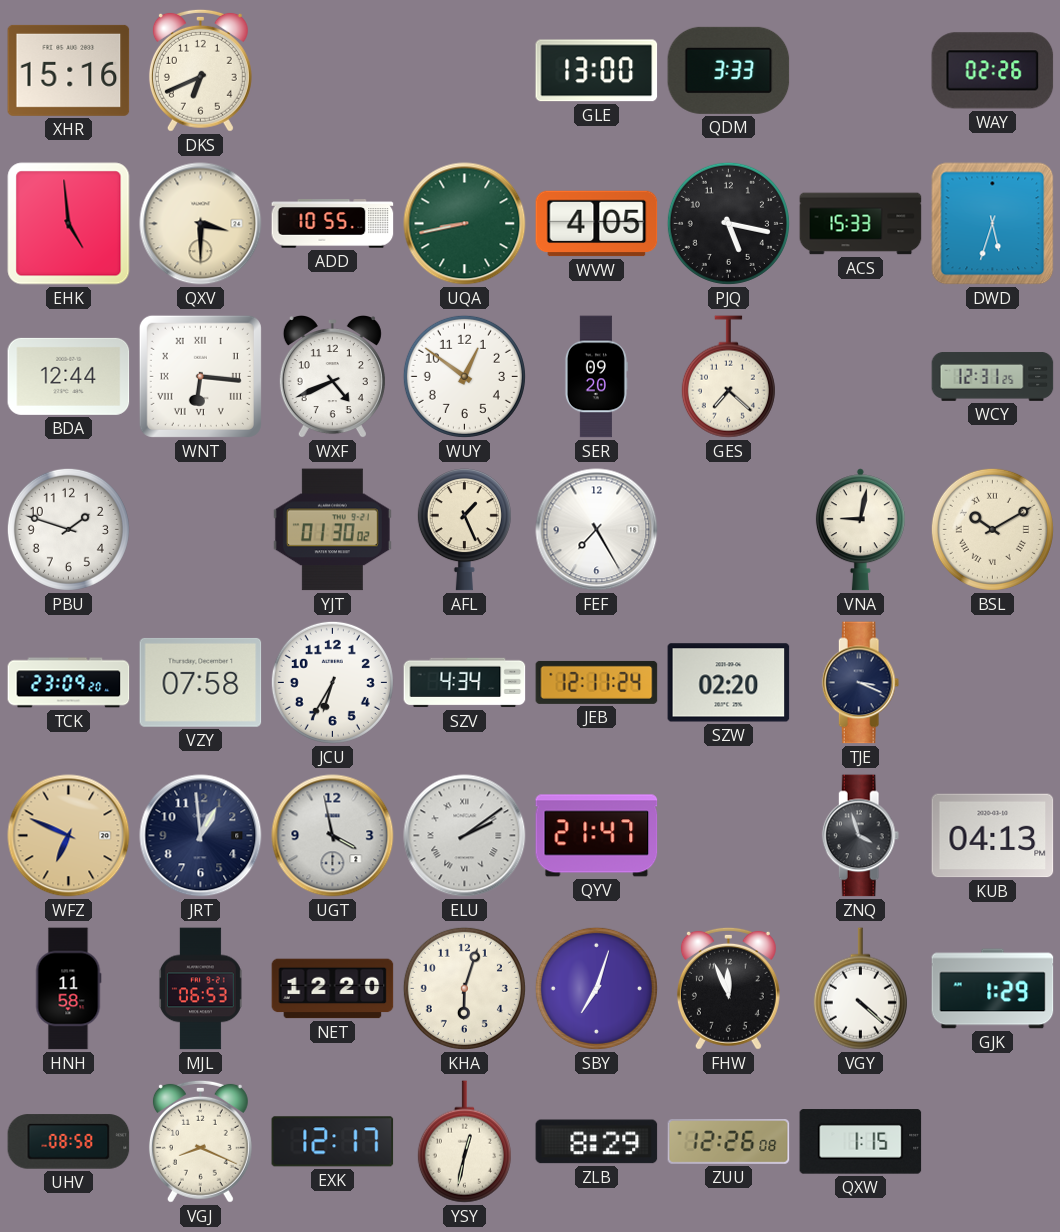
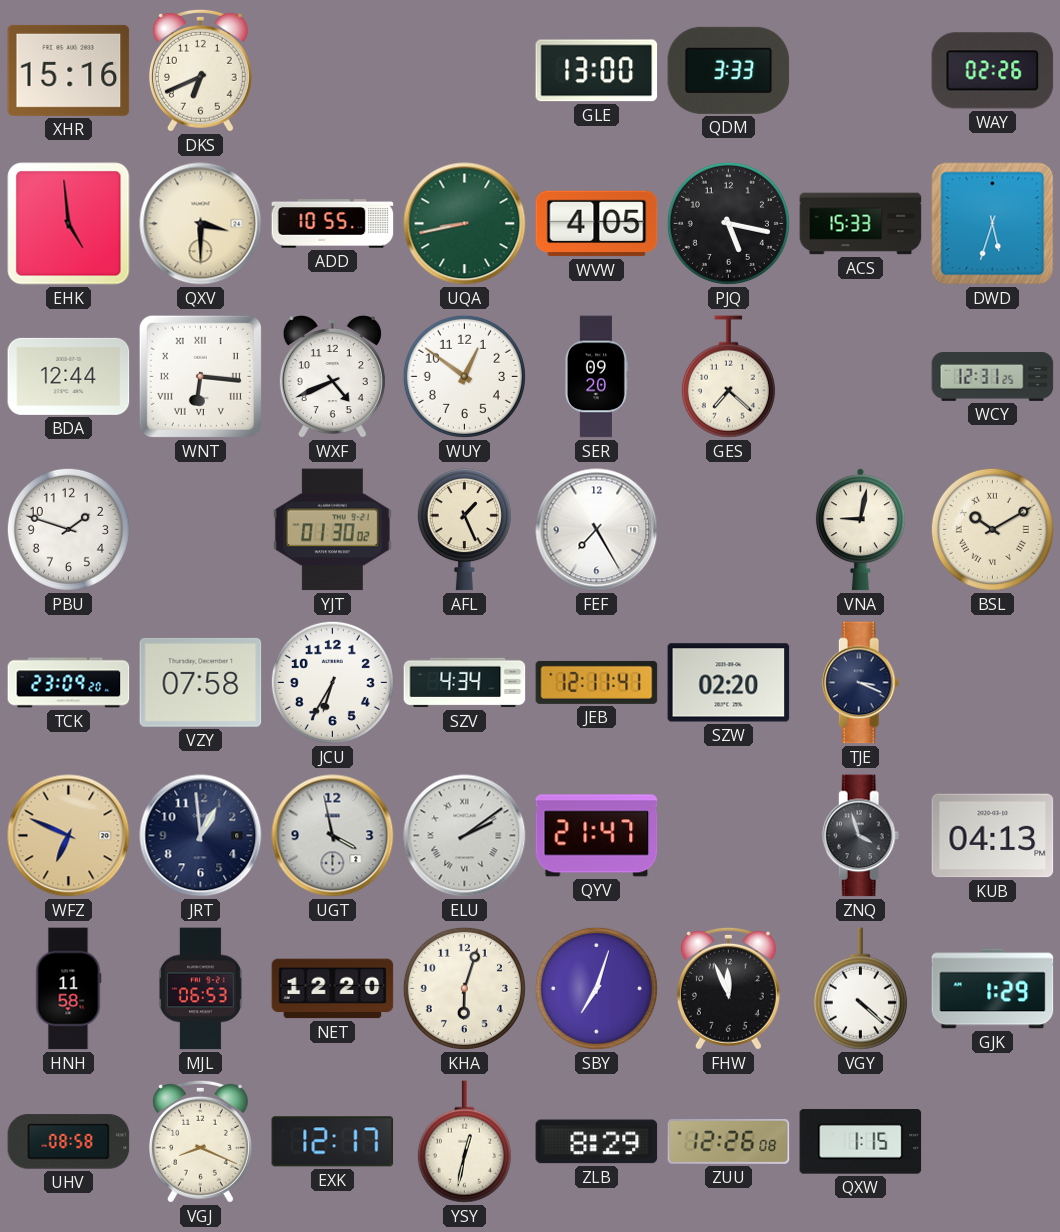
JEB: 12:11:24 -> 12:11:41 (597, 682)
